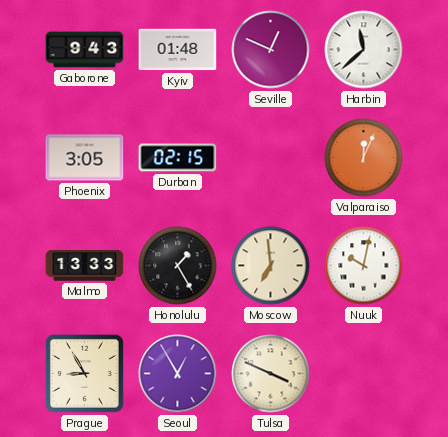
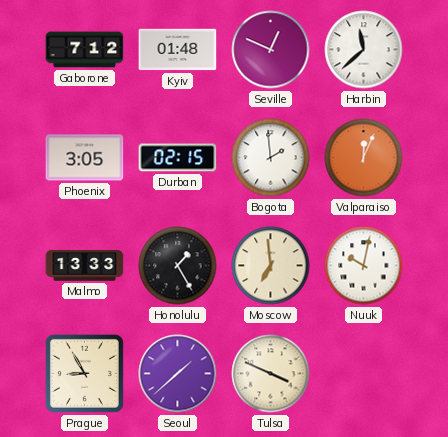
Gaborone: 9:43 -> 7:12 (85, 50)
Bogota: none -> 1:59 (271, 158)
Seoul: 12:55 -> 1:38 (178, 374)
